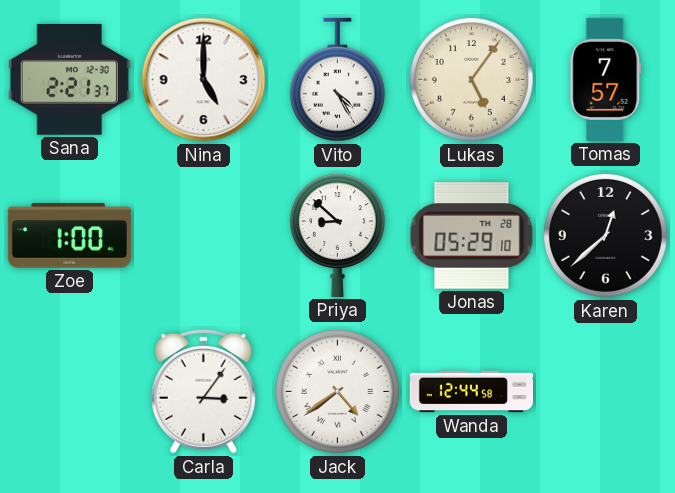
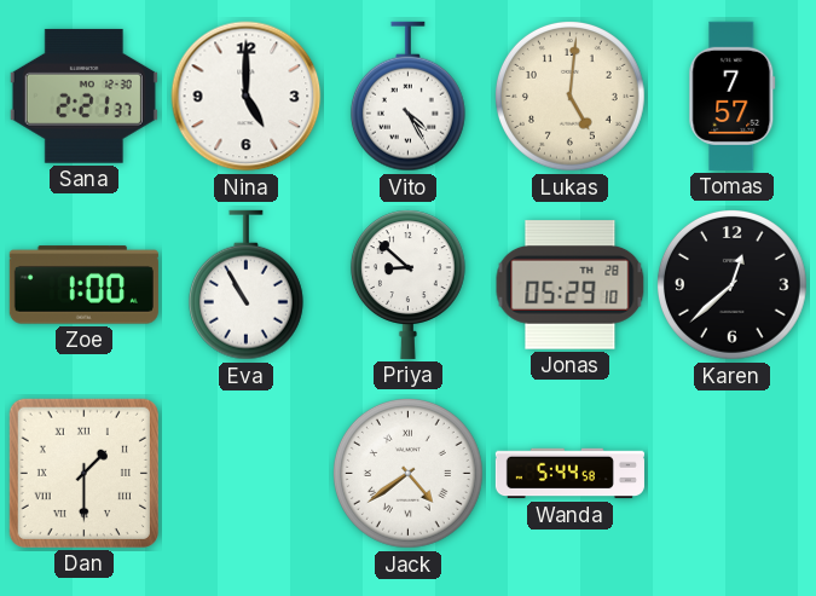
Lukas: 5:06 -> 5:01 (571, 97)
Eva: none -> 10:55 (245, 285)
Dan: none -> 1:30 (83, 473)
Carla: 3:06 -> none (203, 391)
Wanda: 12:44 -> 5:44 (569, 474)
